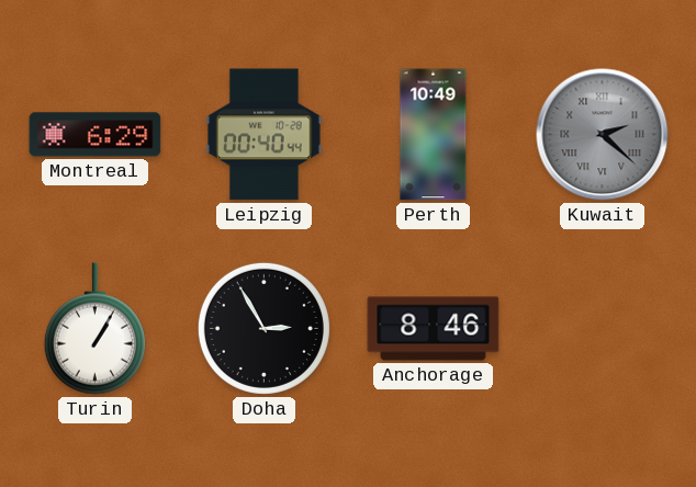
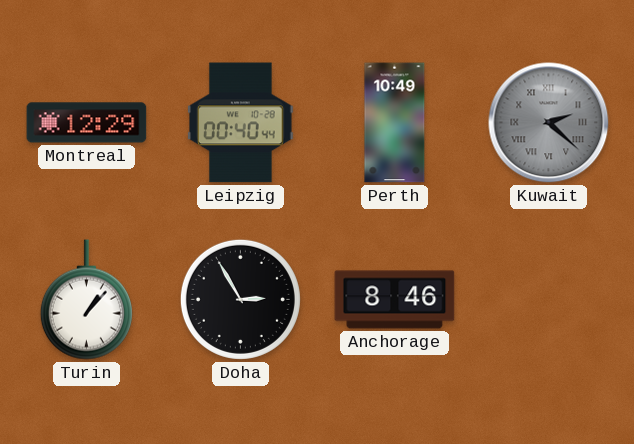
Montreal: 6:29 -> 12:29 (87, 123)
Turin: 1:05 -> 1:07 (86, 300)
